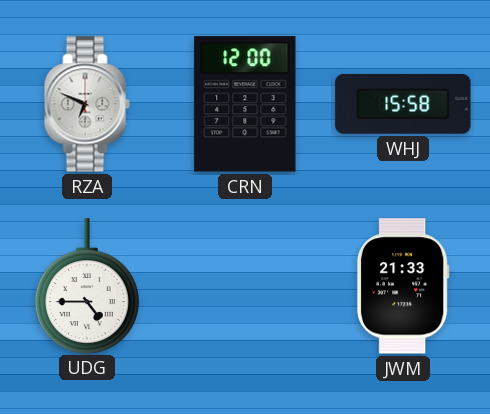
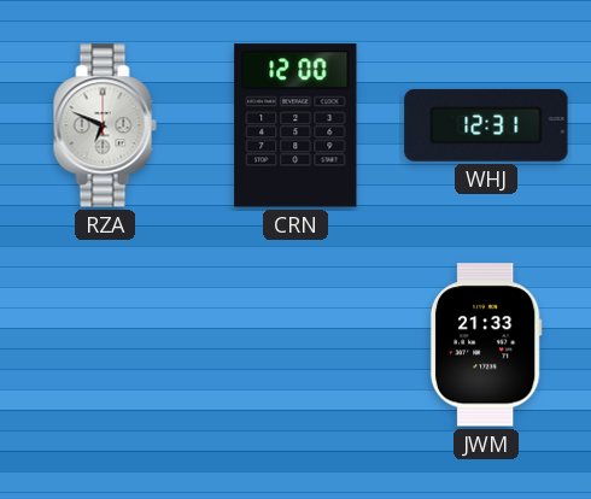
WHJ: 15:58 -> 12:31 (486, 125)
UDG: 4:45 -> none (87, 286)
